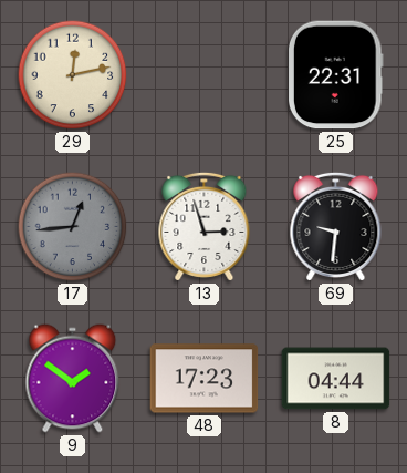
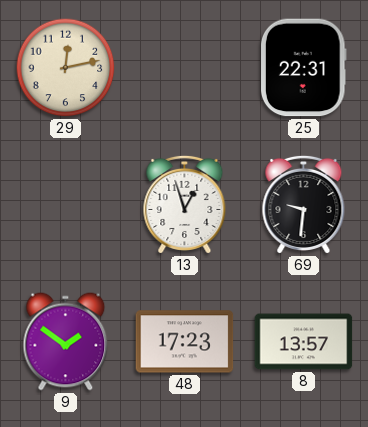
17: 12:44 -> none (73, 227)
13: 2:57 -> 12:57 (185, 204)
8: 04:44 -> 13:57 (304, 342)
